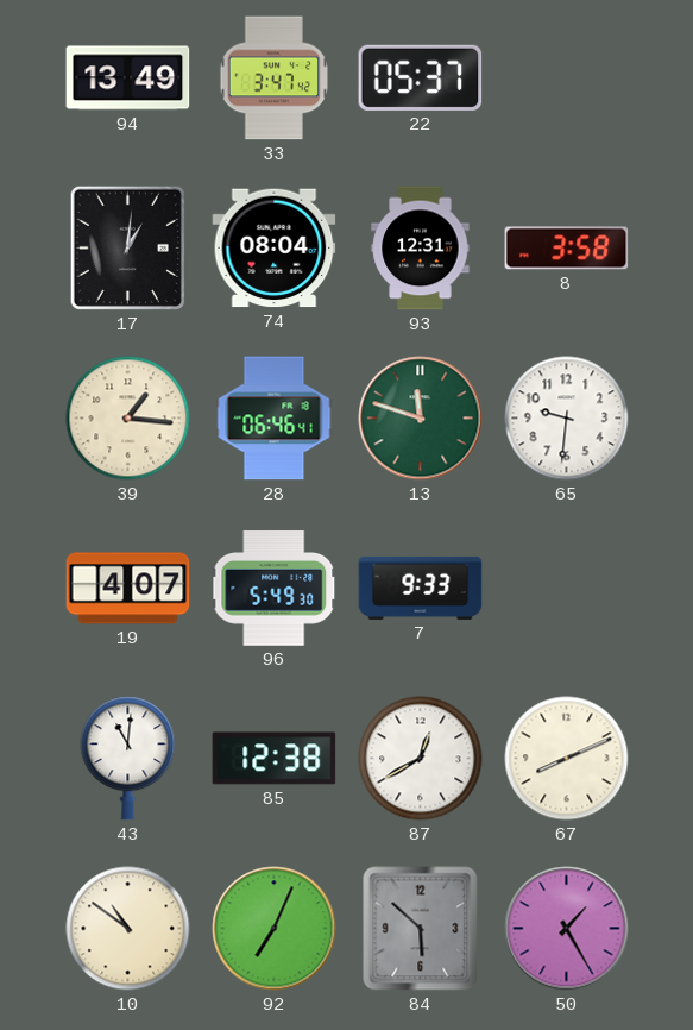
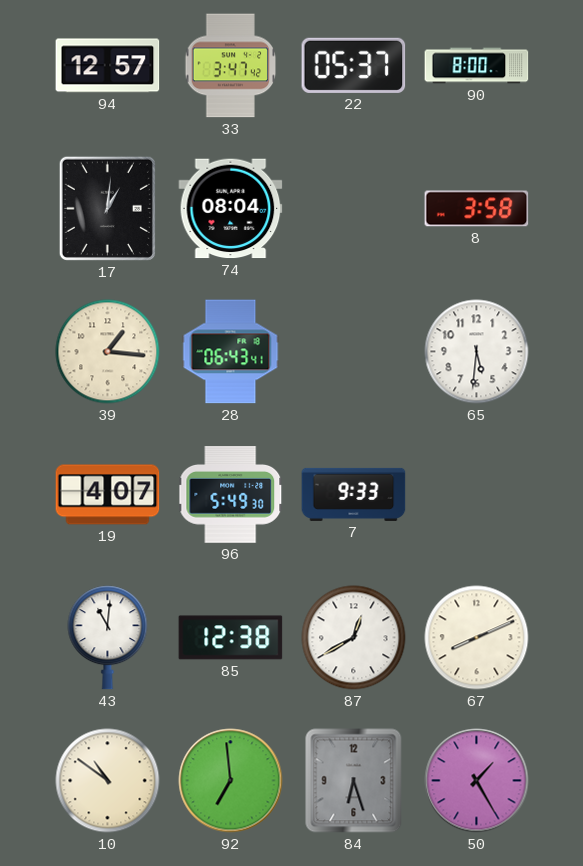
94: 13:49 -> 12:57 (108, 66)
90: none -> 8:00 (477, 66)
93: 12:31 -> none (421, 249)
28: 06:46 -> 06:43 (231, 352)
13: 11:48 -> none (421, 419)
65: 9:31 -> 5:31 (477, 352)
92: 7:04 -> 6:59 (231, 781)
84: 5:52 -> 6:27 (354, 781)
